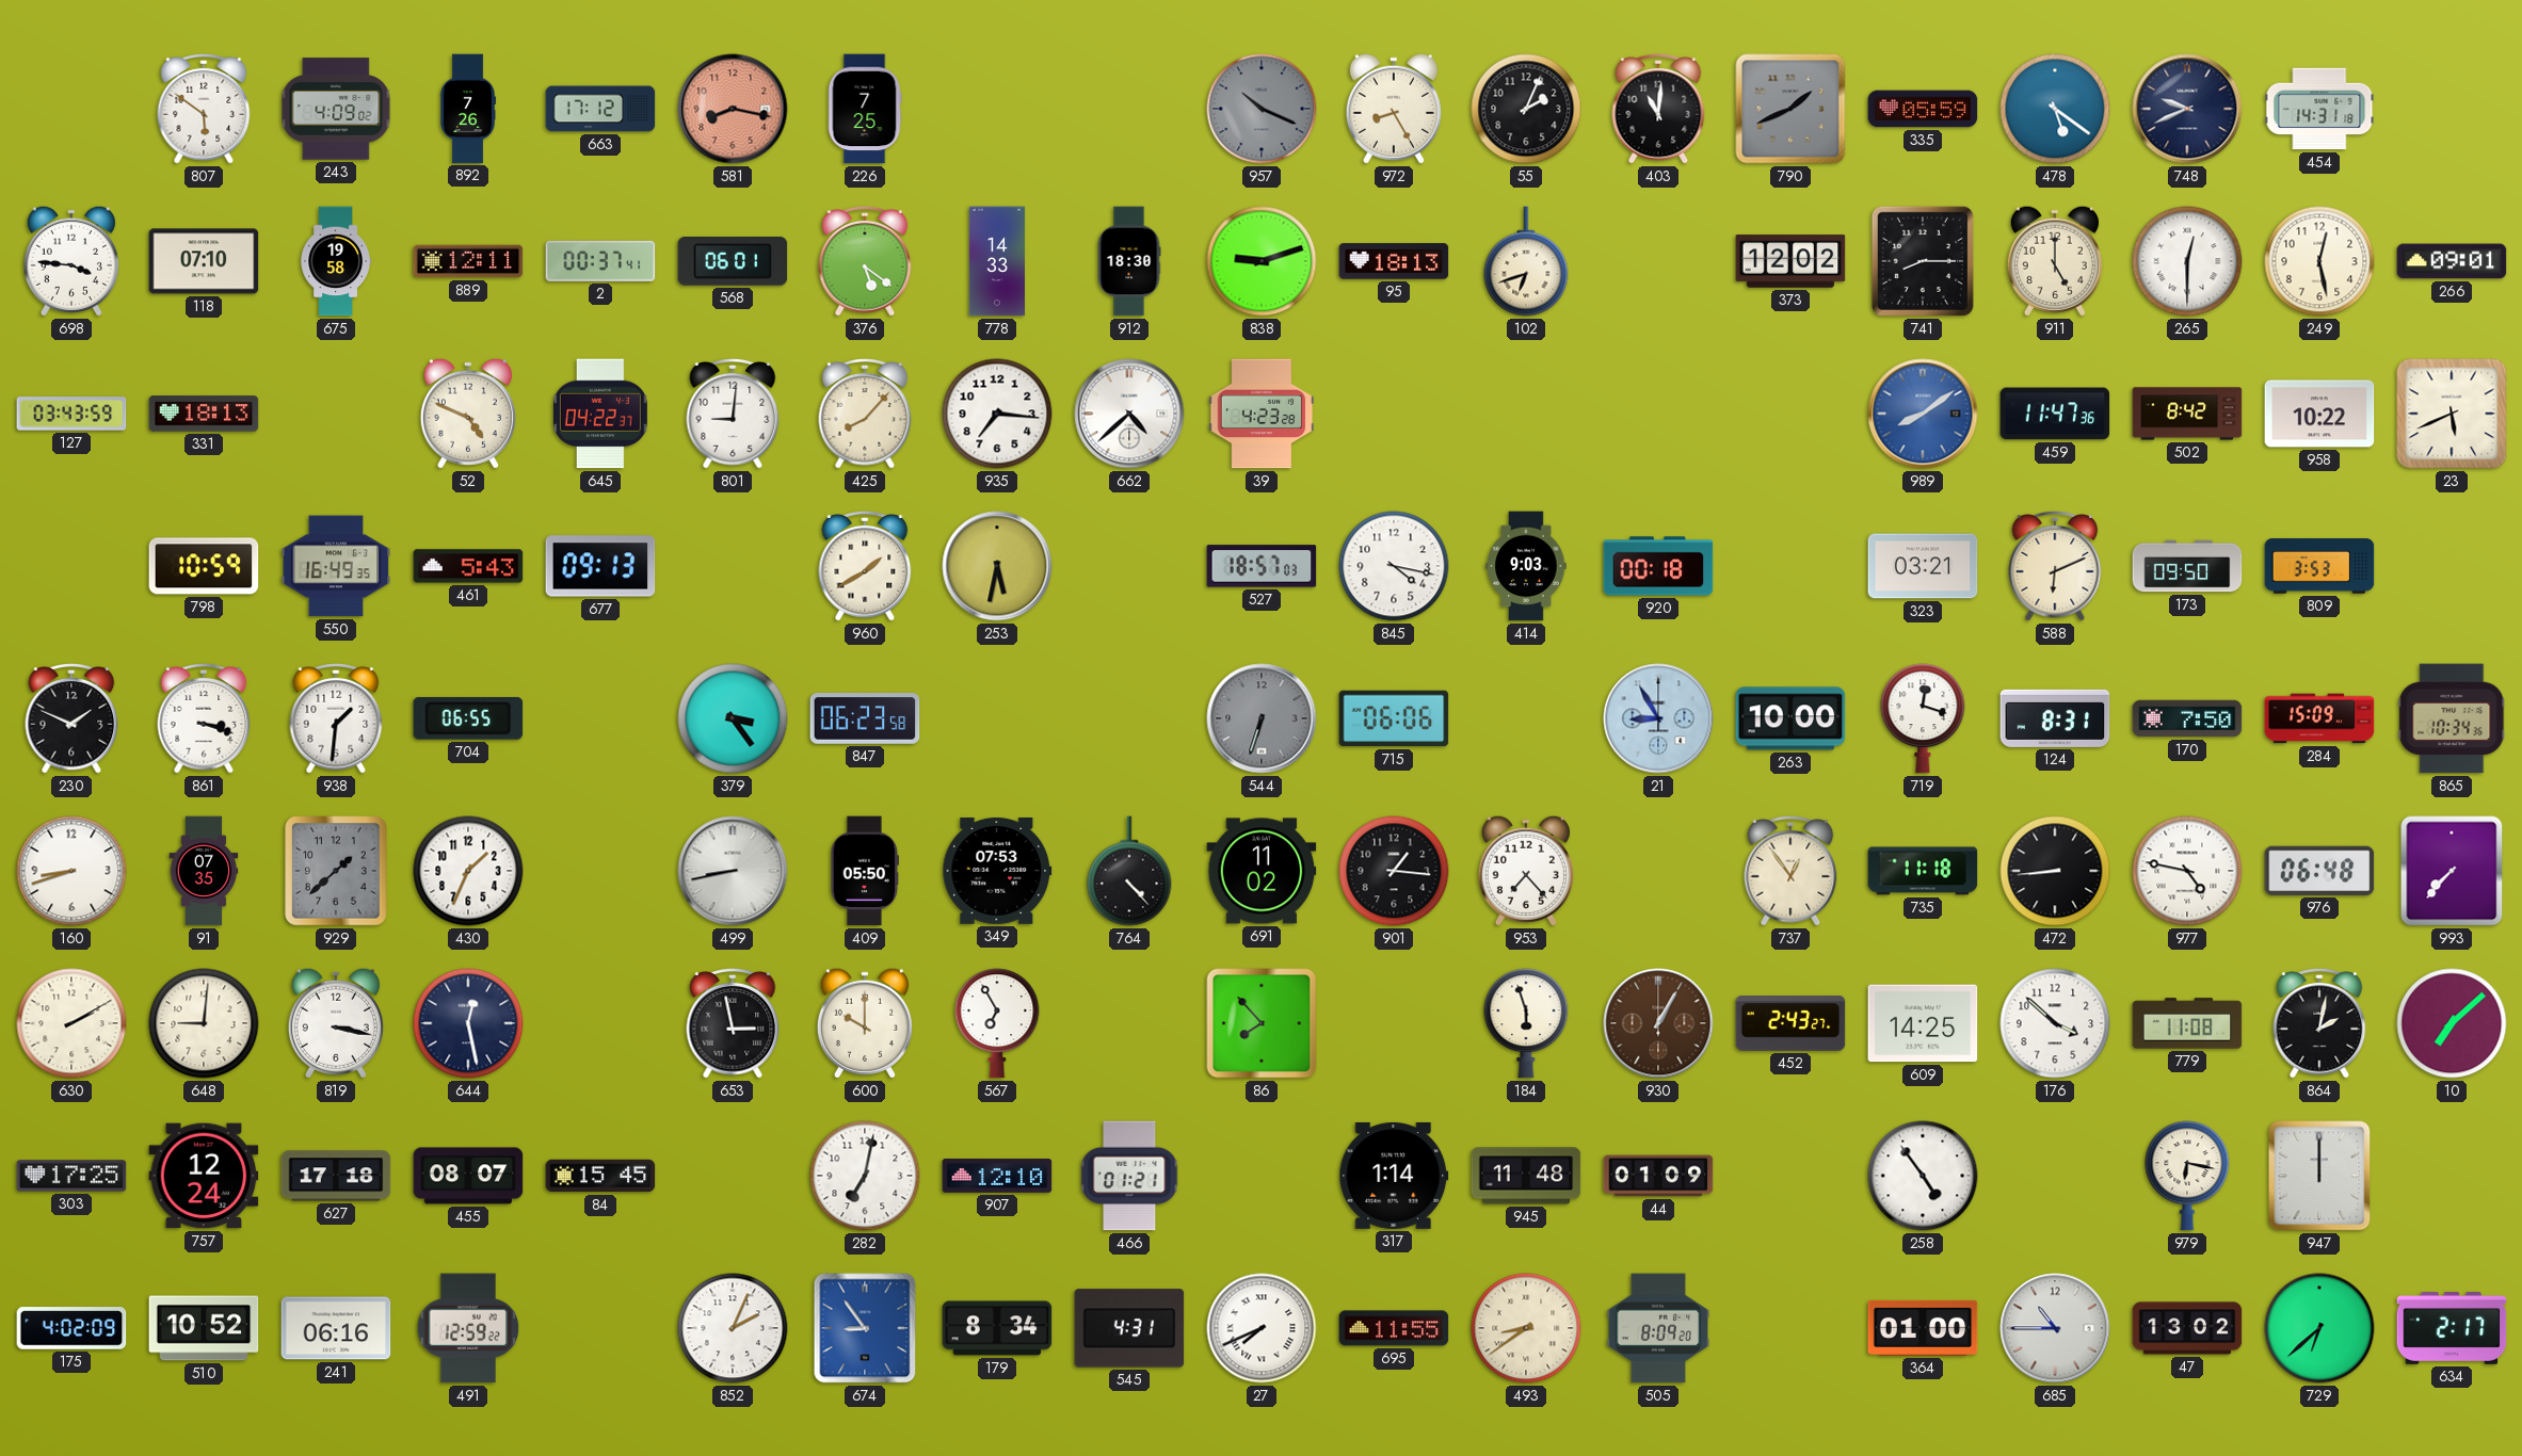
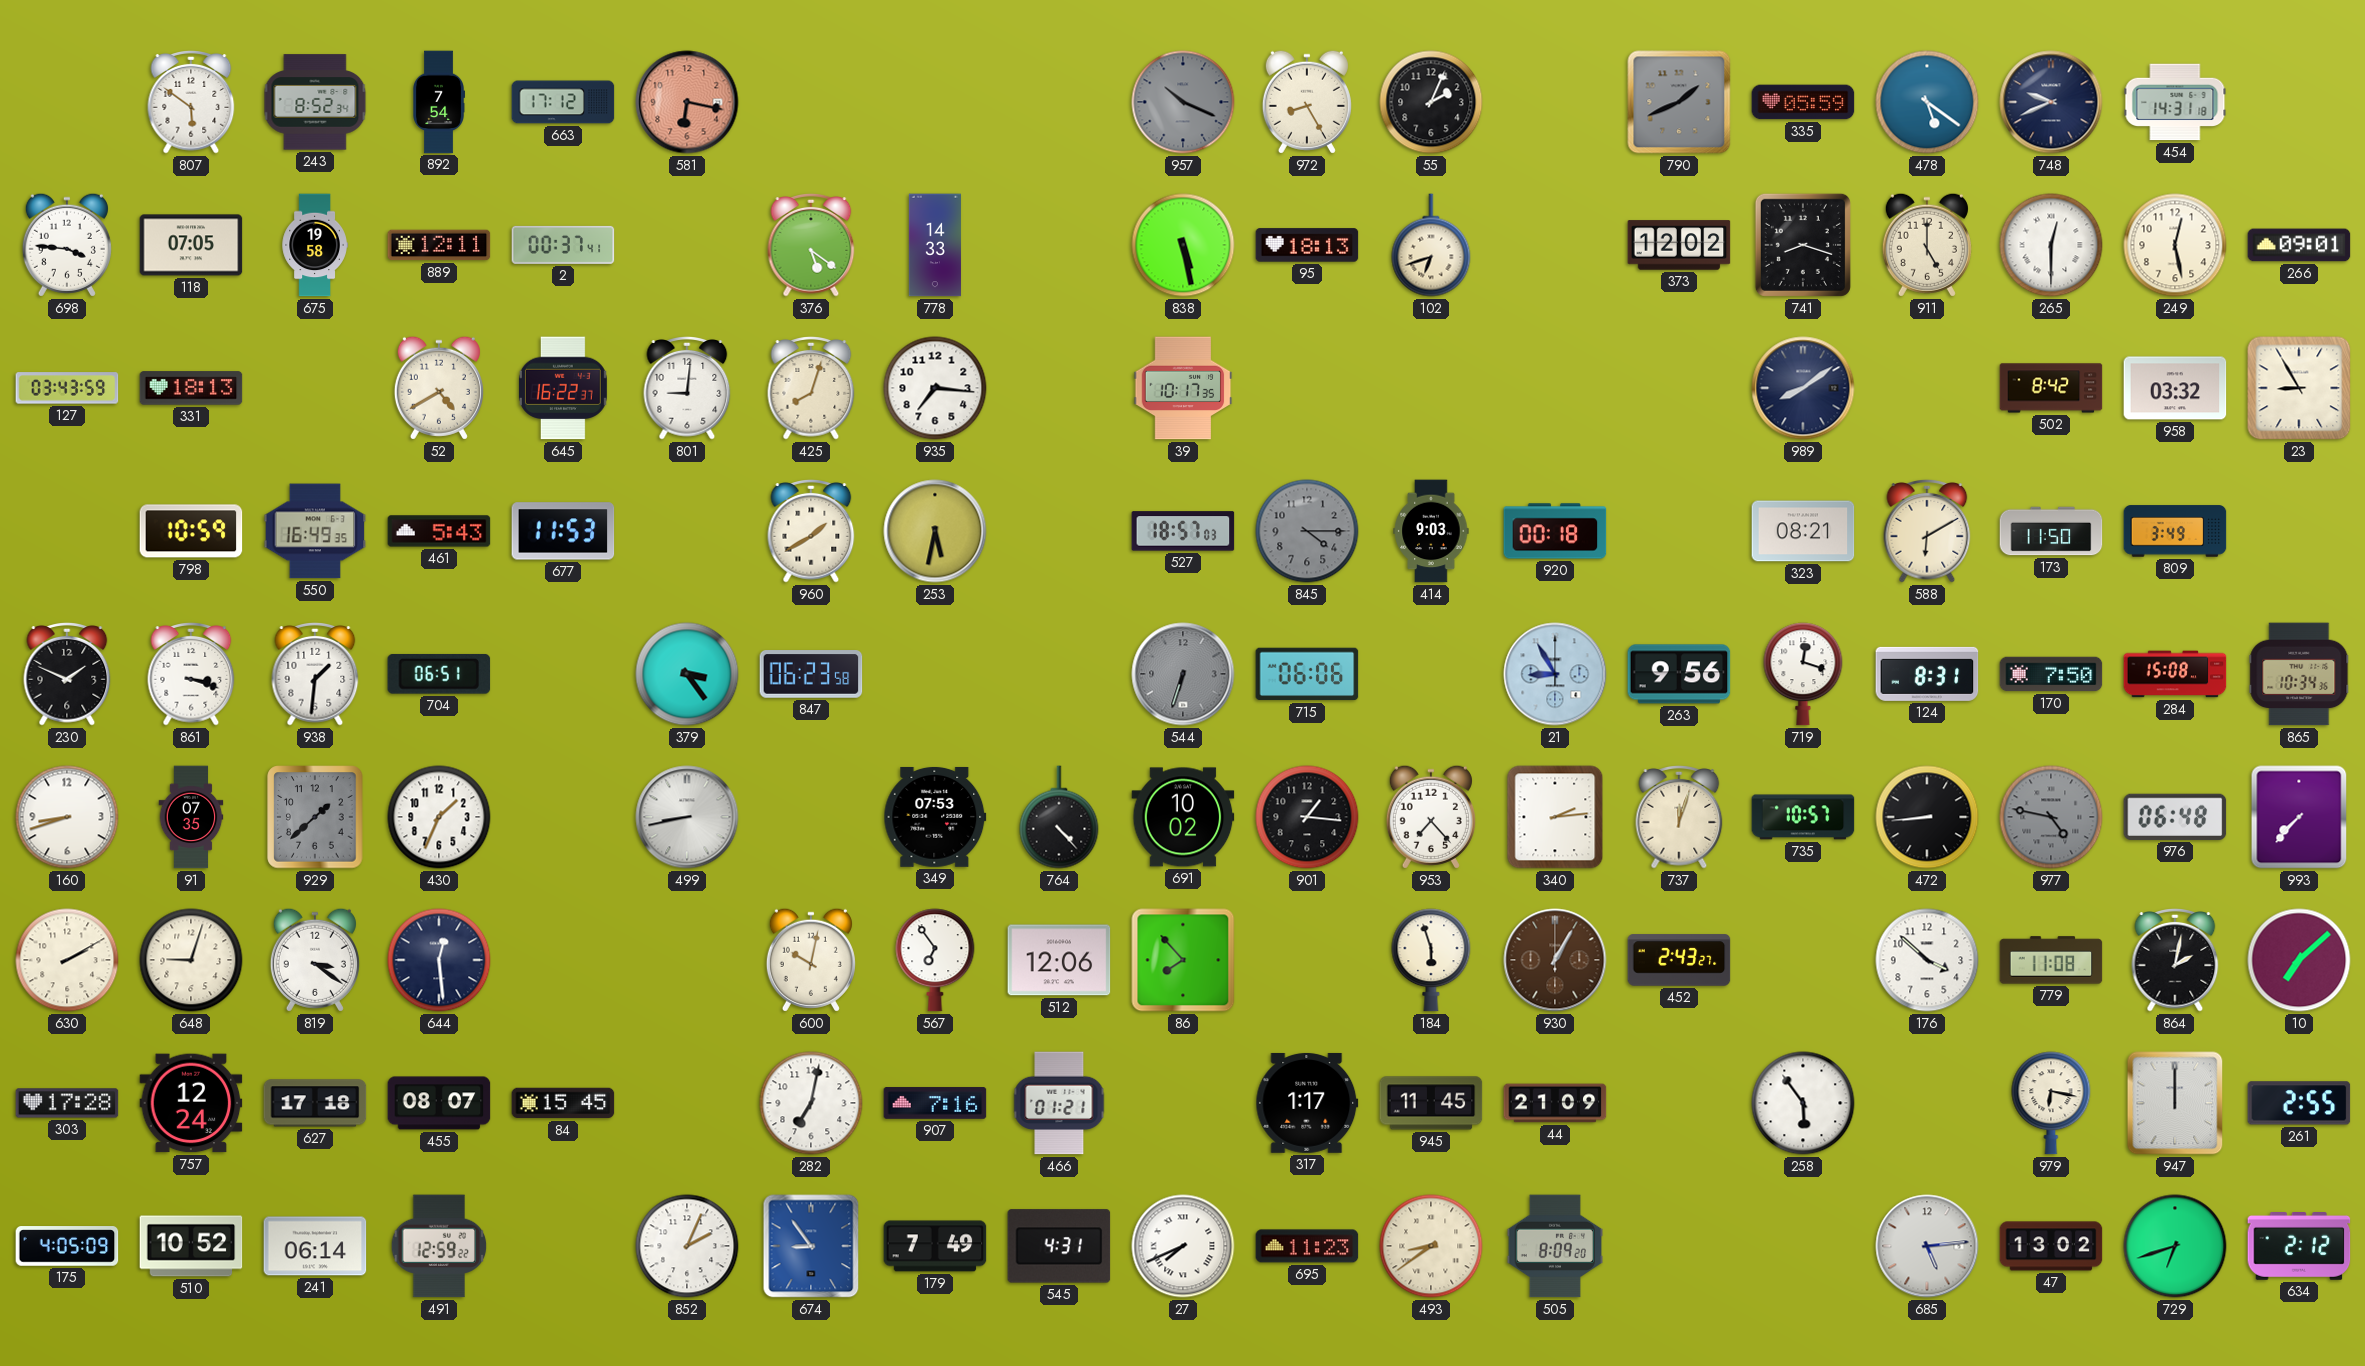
243: 4:09 -> 8:52 (315, 102)
892: 7:26 -> 7:54 (439, 102)
581: 8:17 -> 6:17 (687, 102)
226: 7:25 -> none (865, 109)
403: 11:01 -> none (1658, 110)
118: 07:10 -> 07:05 (191, 245)
568: 06:01 -> none (733, 261)
912: 18:30 -> none (1129, 261)
838: 9:12 -> 5:28 (1183, 245)
741: 8:15 -> 8:18 (1803, 245)
52: 4:49 -> 4:40 (439, 388)
645: 04:22 -> 16:22 (563, 388)
425: 8:07 -> 8:03 (811, 389)
662: 4:38 -> none (1129, 414)
39: 4:23 -> 10:17 (1183, 388)
989 dial: blue -> navy (1803, 388)
459: 11:47 -> none (2055, 414)
958: 10:22 -> 03:32 (2175, 388)
23: 5:41 -> 8:55 (2299, 388)
677: 09:13 -> 11:53 (563, 531)
845: 4:17 -> 4:15 (1307, 531)
845 dial: white -> grey (1307, 531)
323: 03:21 -> 08:21 (1803, 531)
588: 6:11 -> 6:10 (1927, 532)
173: 09:50 -> 11:50 (2051, 531)
809: 3:53 -> 3:49 (2175, 531)
704: 06:55 -> 06:51 (439, 674)
263: 10:00 -> 9:56 (1679, 674)
284: 15:09 -> 15:08 (2175, 674)
409: 05:50 -> none (864, 871)
691: 11:02 -> 10:02 (1183, 817)
340: none -> 2:14 (1555, 817)
737: 12:54 -> 12:03 (1679, 818)
735: 11:18 -> 10:57 (1803, 817)
977 dial: white -> grey (2051, 817)
648: 9:01 -> 9:03 (191, 960)
819: 3:17 -> 3:21 (315, 960)
644: 12:28 -> 12:29 (439, 960)
653: 2:58 -> none (733, 1024)
600: 10:00 -> 10:02 (811, 960)
567: 6:55 -> 6:54 (935, 960)
512: none -> 12:06 (1059, 960)
609: 14:25 -> none (1923, 1023)
303: 17:25 -> 17:28 (67, 1103)
907: 12:10 -> 7:16 (935, 1103)
317: 1:14 -> 1:17 (1307, 1103)
945: 11:48 -> 11:45 (1431, 1103)
44: 01:09 -> 21:09 (1555, 1103)
258: 4:54 -> 5:54 (1803, 1103)
261: none -> 2:55 (2299, 1103)
175: 4:02 -> 4:05 (67, 1246)
241: 06:16 -> 06:14 (315, 1246)
179: 8:34 -> 7:49 (935, 1246)
695: 11:55 -> 11:23 (1307, 1246)
364: 01:00 -> none (1923, 1328)
685: 10:45 -> 5:14 (1927, 1246)
729: 6:38 -> 6:42 (2175, 1246)
634: 2:17 -> 2:12 (2299, 1247)
